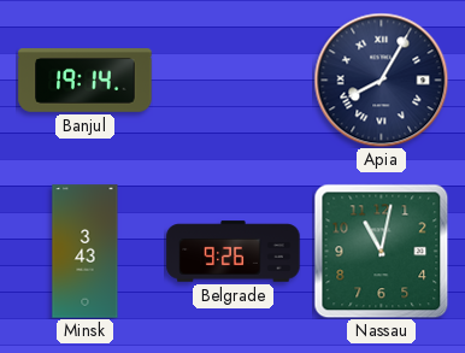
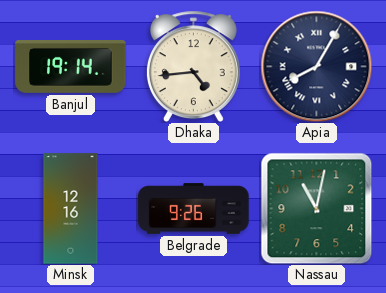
Dhaka: none -> 4:44 (193, 66)
Minsk: 3:43 -> 12:16 (71, 209)
